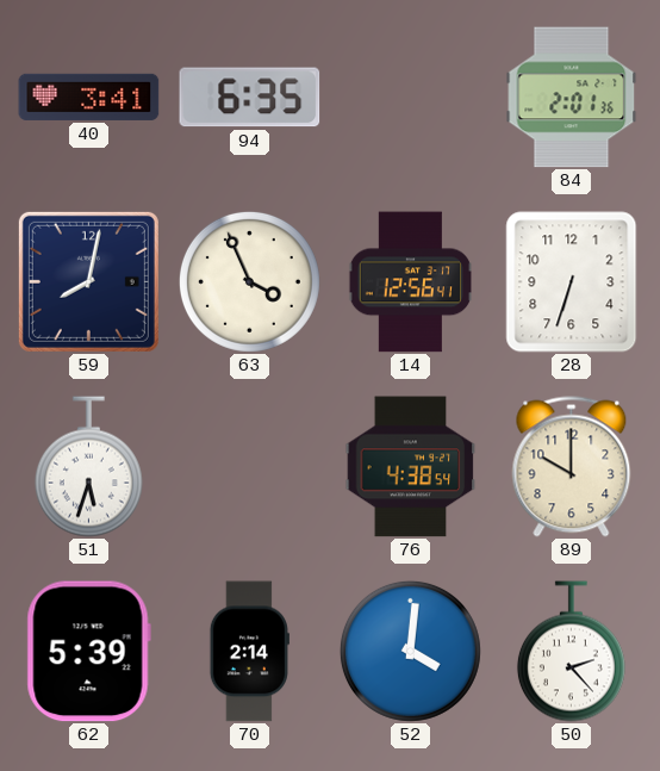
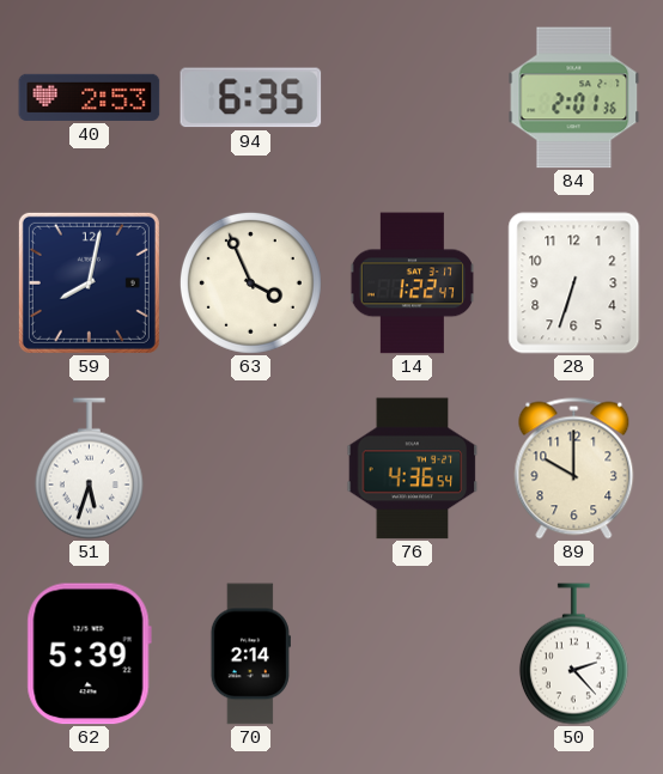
40: 3:41 -> 2:53 (90, 97)
14: 12:56 -> 1:22 (412, 284)
76: 4:38 -> 4:36 (413, 469)
52: 4:01 -> none (410, 651)
